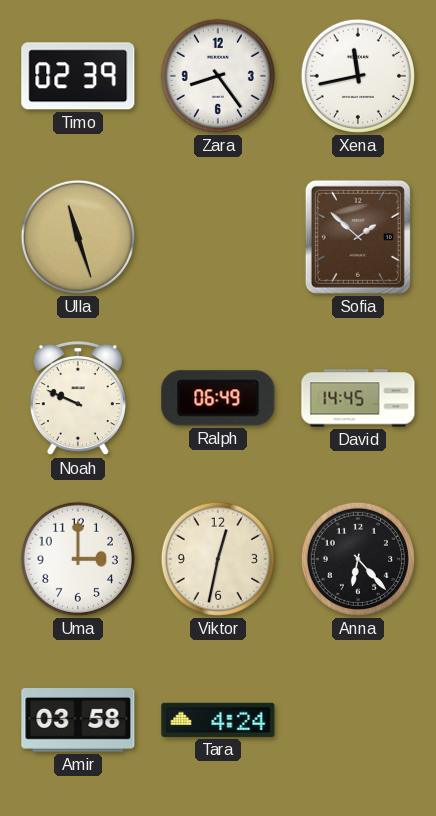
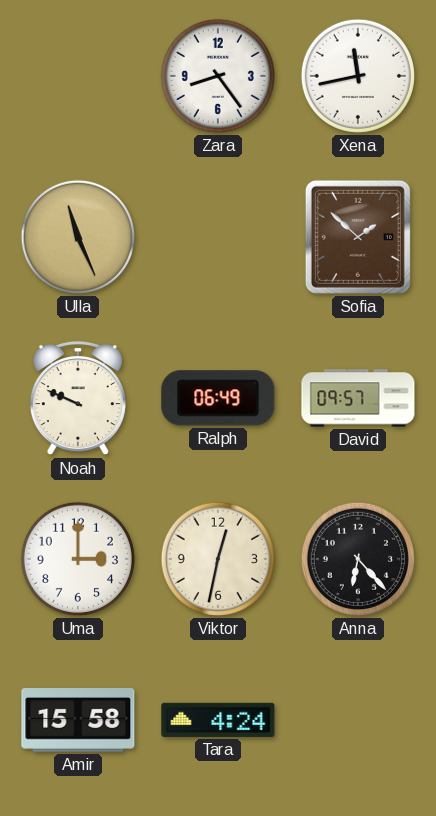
Timo: 02:39 -> none (78, 76)
Ulla: 11:27 -> 11:26 (78, 237)
David: 14:45 -> 09:57 (358, 398)
Amir: 03:58 -> 15:58 (78, 721)
